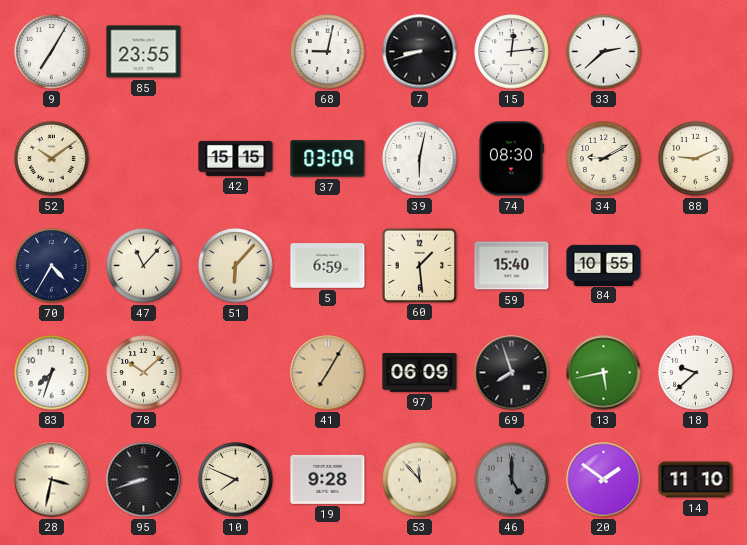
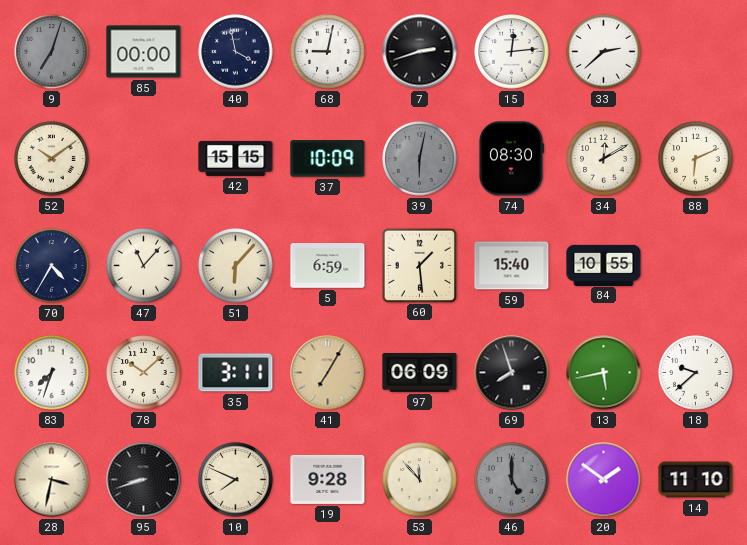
9: 7:05 -> 7:03 (52, 52)
9 dial: white -> grey (52, 52)
85: 23:55 -> 00:00 (144, 52)
40: none -> 3:58 (236, 52)
7: 8:42 -> 2:42 (420, 52)
37: 03:09 -> 10:09 (328, 159)
39 dial: white -> grey (420, 159)
34: 9:10 -> 12:10 (604, 159)
88: 9:11 -> 6:11 (696, 159)
35: none -> 3:11 (236, 373)
